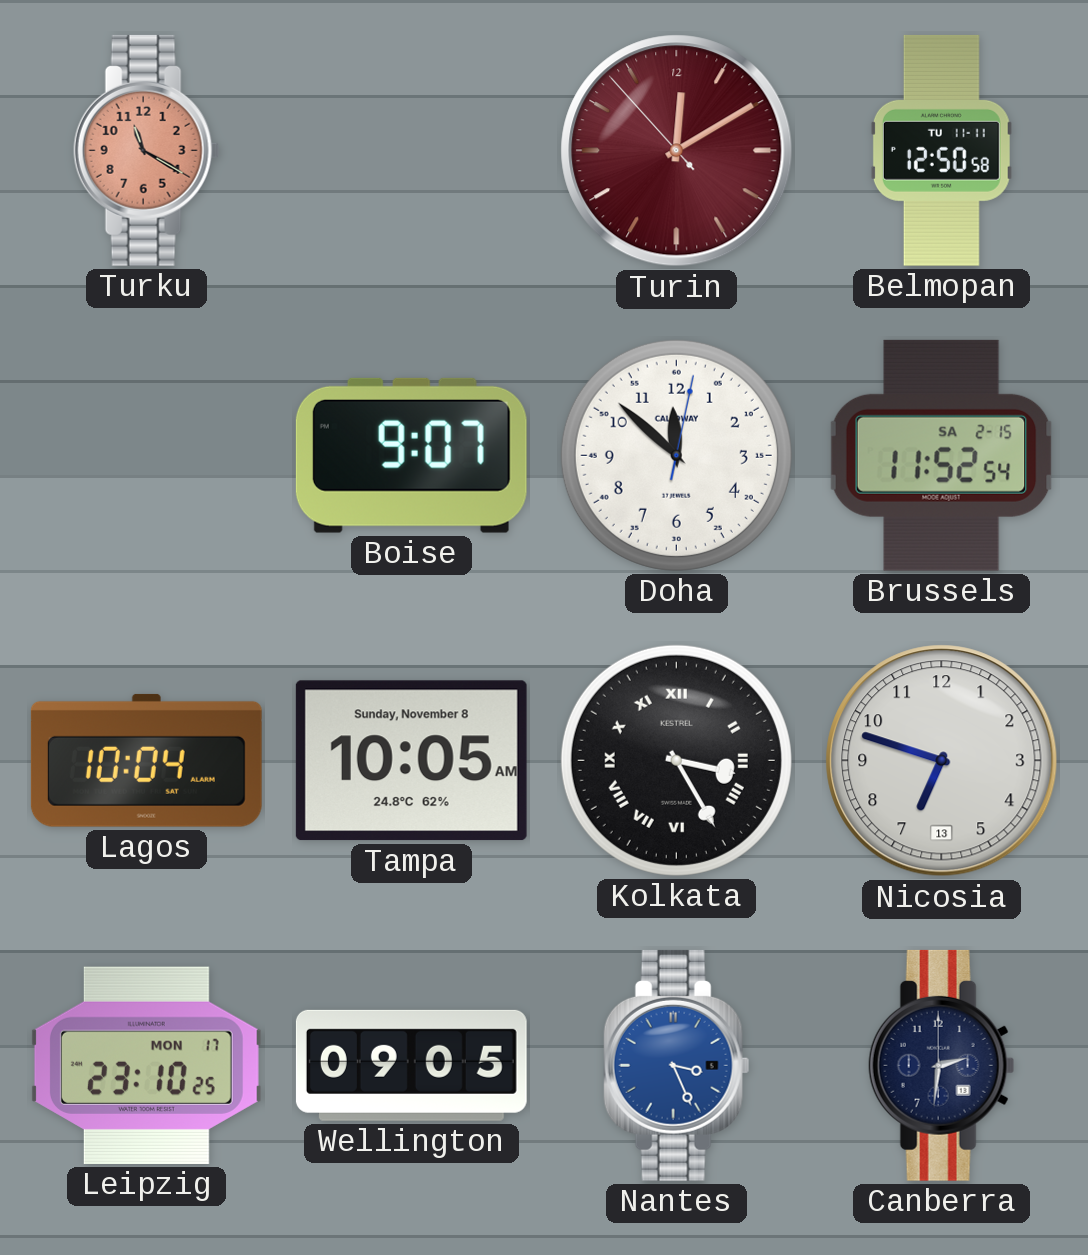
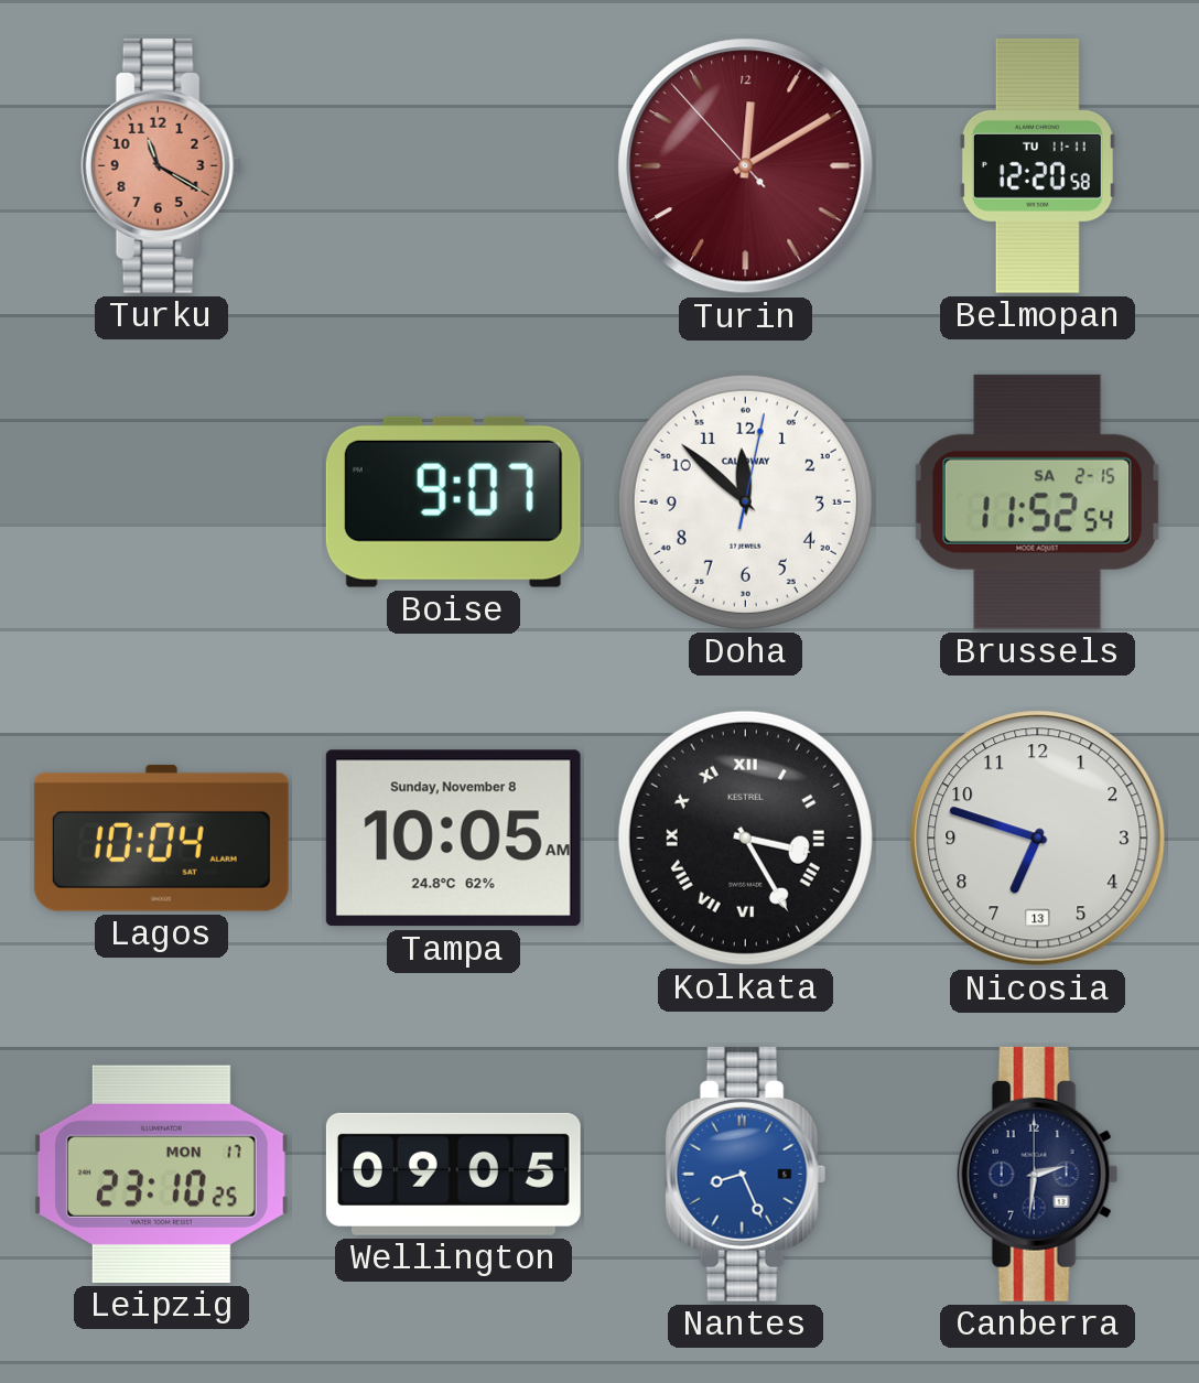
Belmopan: 12:50 -> 12:20 (1037, 165)
Nantes: 3:26 -> 8:26 (746, 1174)
